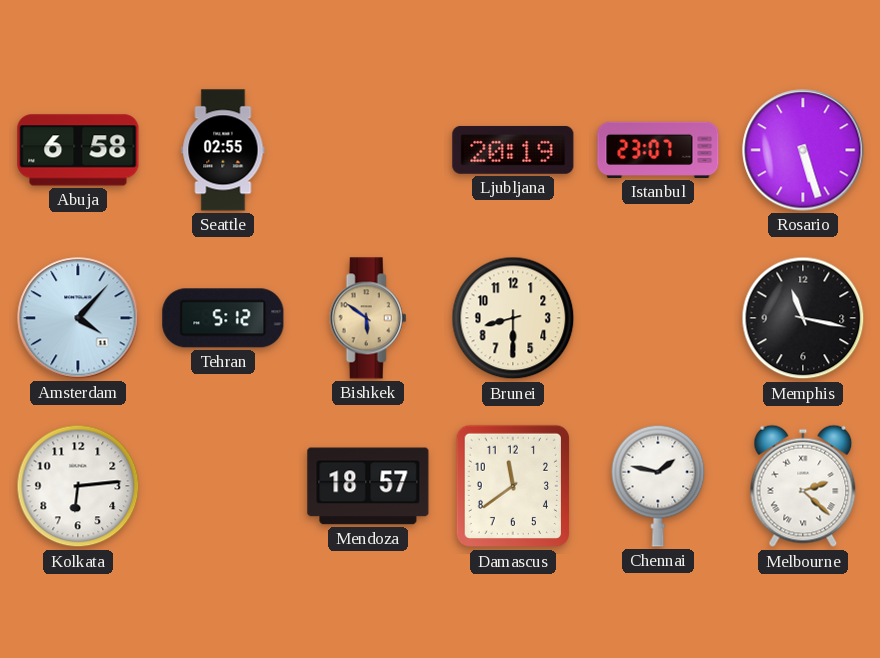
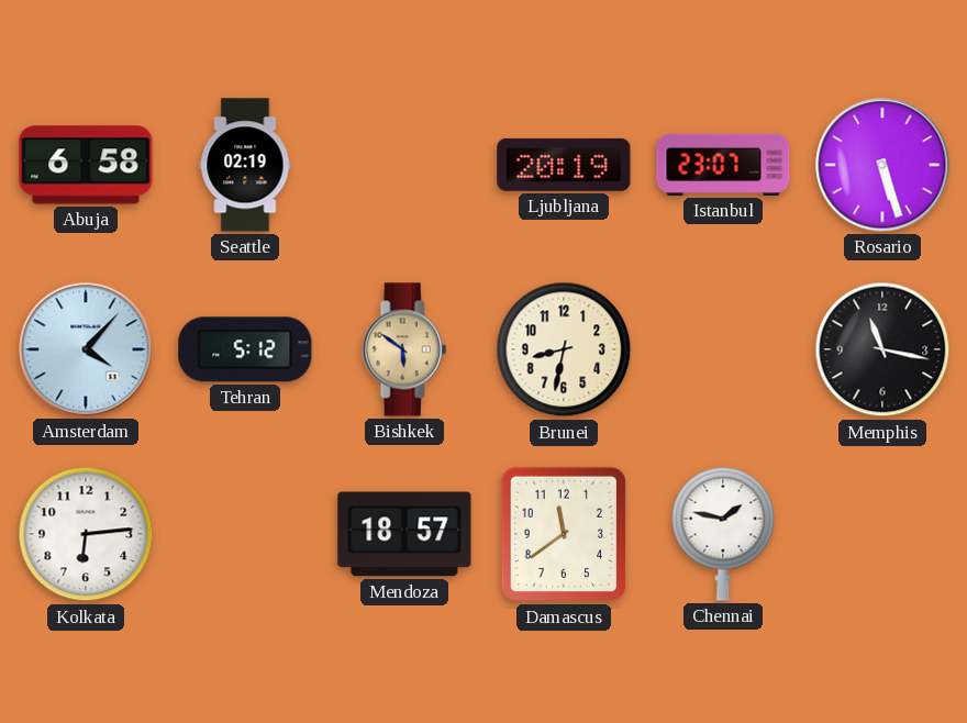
Seattle: 02:55 -> 02:19 (245, 165)
Brunei: 8:30 -> 8:32 (564, 349)
Melbourne: 2:22 -> none (803, 486)
